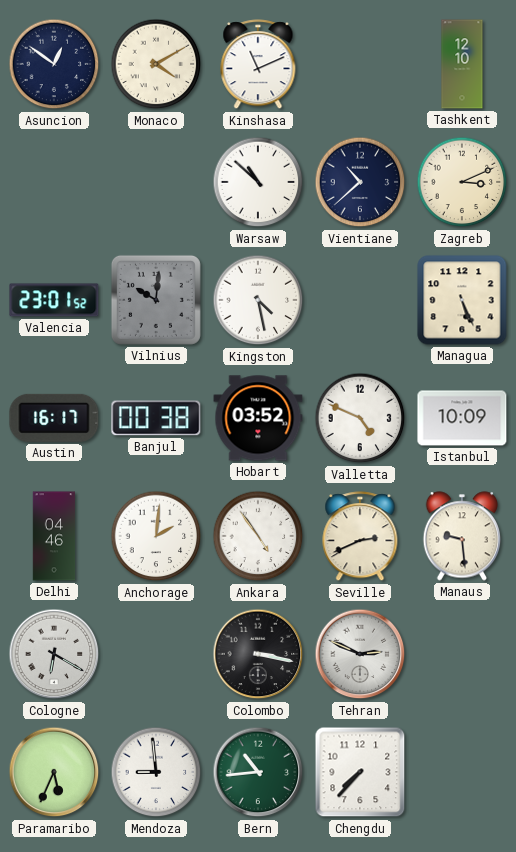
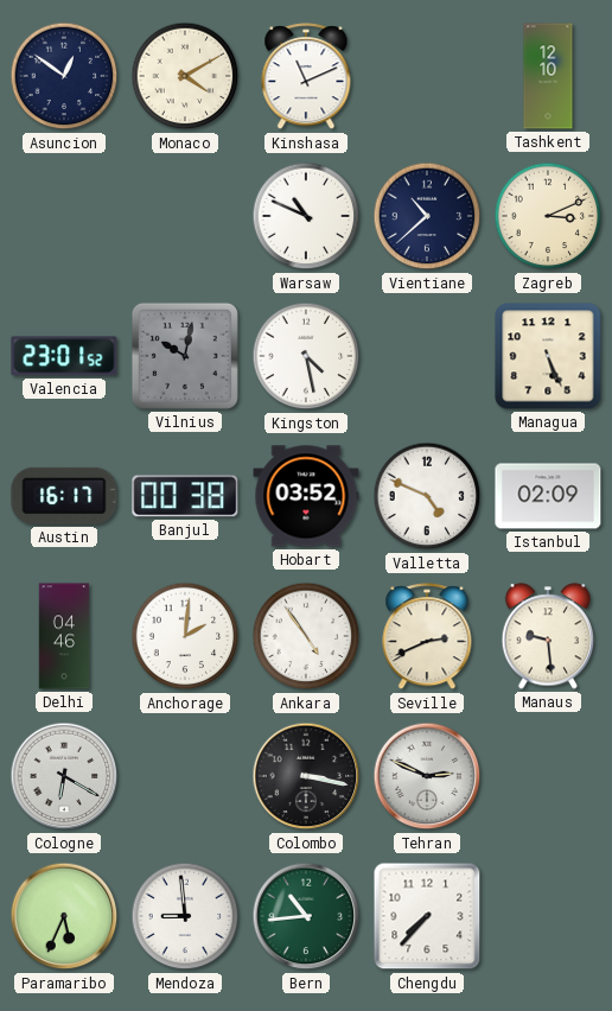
Warsaw: 10:52 -> 10:49 (306, 216)
Vilnius: 10:01 -> 10:02 (185, 356)
Istanbul: 10:09 -> 02:09 (548, 496)
